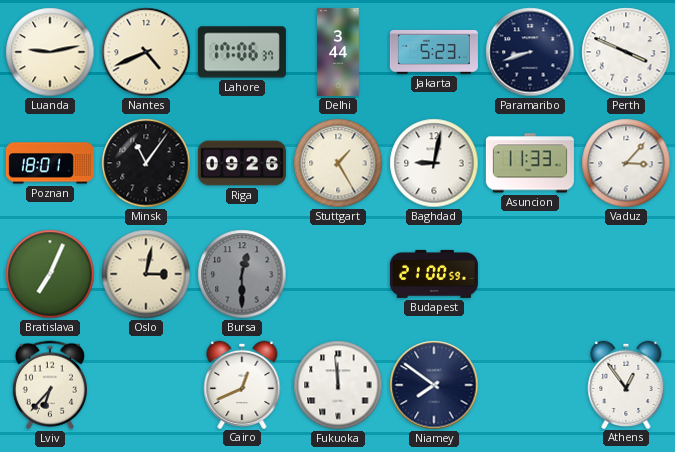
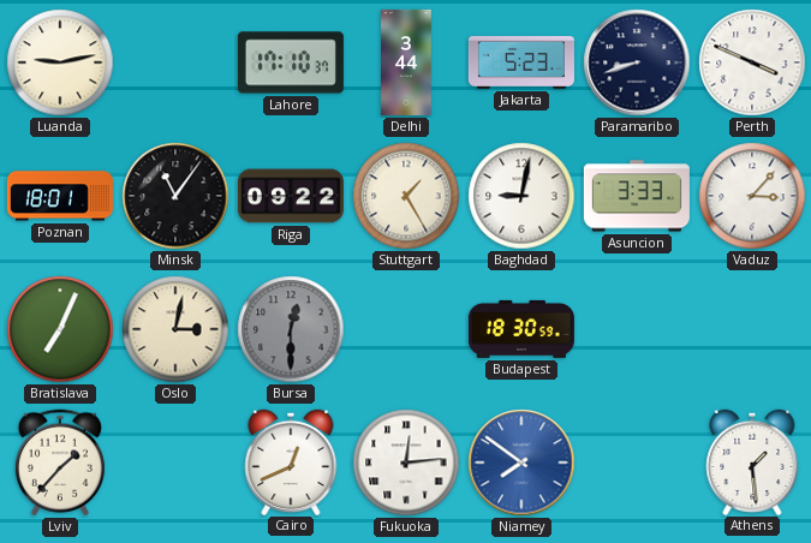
Nantes: 4:41 -> none (146, 52)
Lahore: 17:06 -> 17:10 (291, 62)
Riga: 09:26 -> 09:22 (291, 196)
Asuncion: 11:33 -> 3:33 (637, 196)
Budapest: 21:00 -> 18:30 (521, 329)
Lviv: 6:37 -> 1:37 (60, 463)
Fukuoka: 11:59 -> 12:14 (406, 463)
Niamey dial: navy -> blue (521, 463)
Athens: 12:54 -> 1:29 (752, 461)
